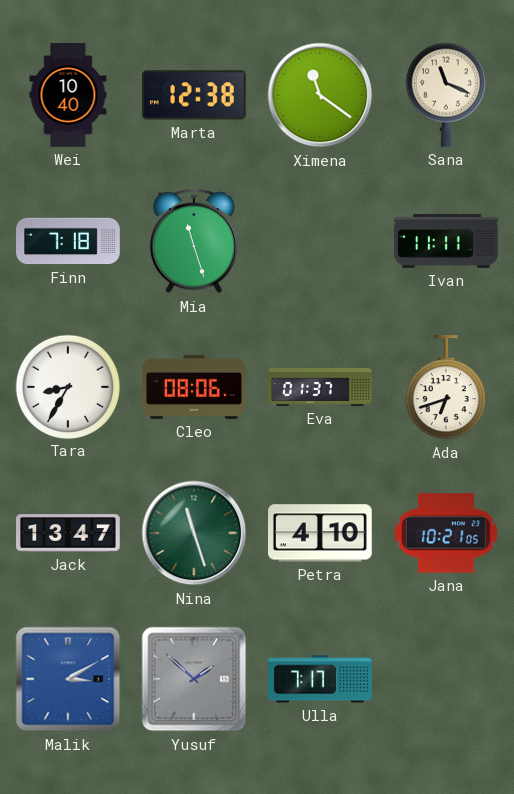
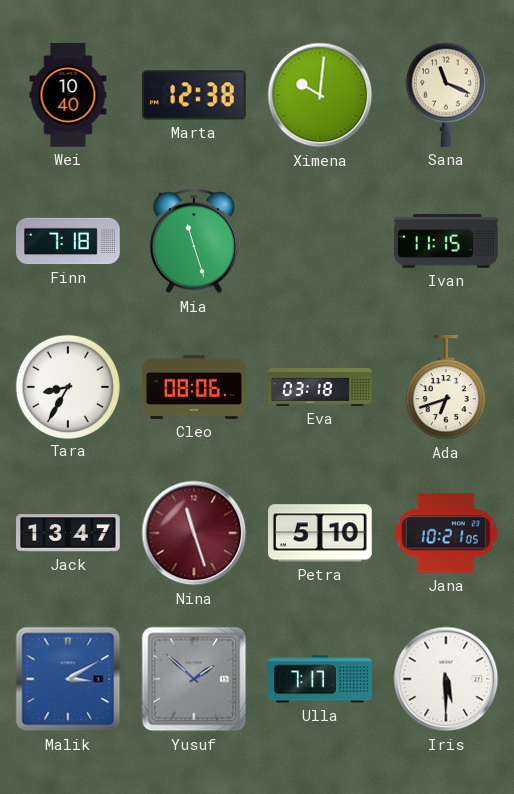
Ximena: 11:21 -> 10:01 (320, 95)
Ivan: 11:11 -> 11:15 (446, 241)
Eva: 01:37 -> 03:18 (320, 387)
Nina dial: green -> burgundy (194, 533)
Petra: 4:10 -> 5:10 (321, 533)
Iris: none -> 5:30 (446, 679)
